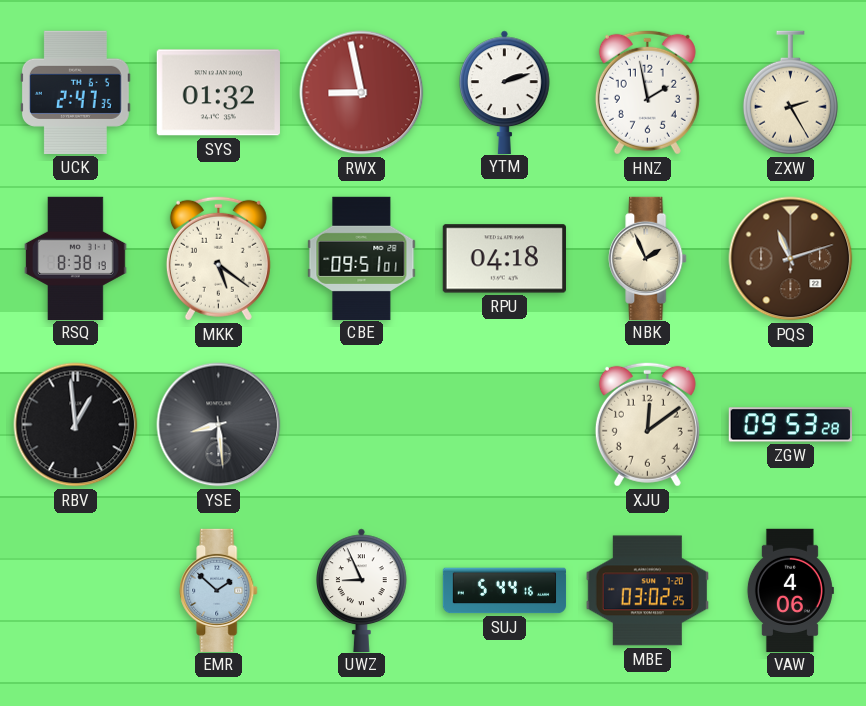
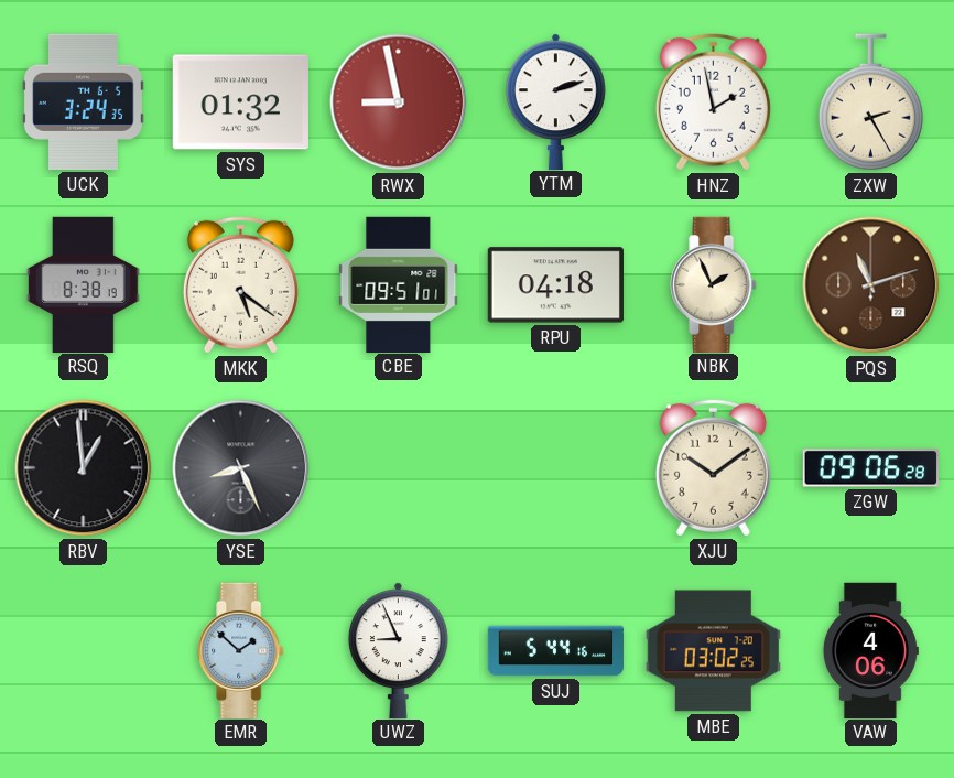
UCK: 2:47 -> 3:24 (83, 101)
YSE: 8:29 -> 8:26 (241, 468)
XJU: 12:09 -> 10:09 (713, 467)
ZGW: 09:53 -> 09:06 (870, 468)
